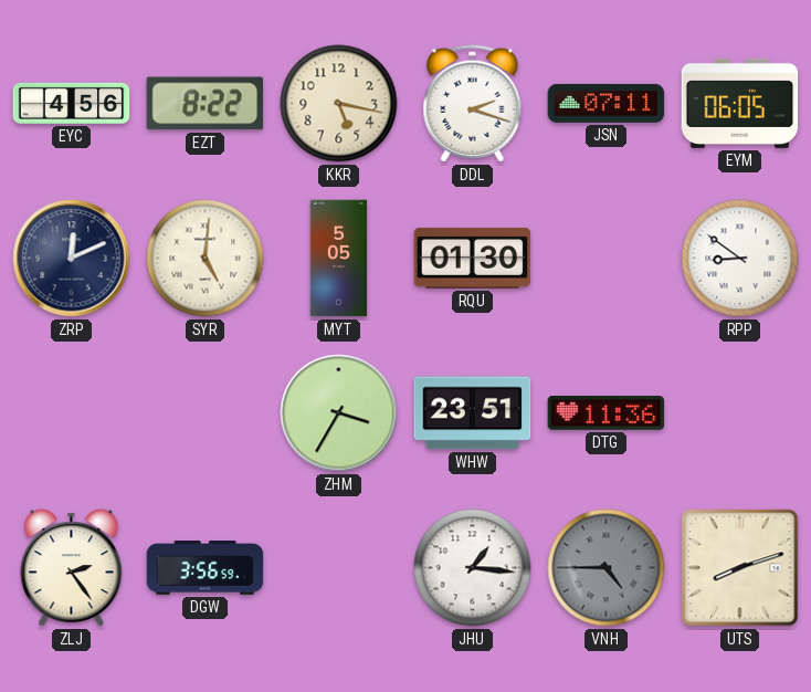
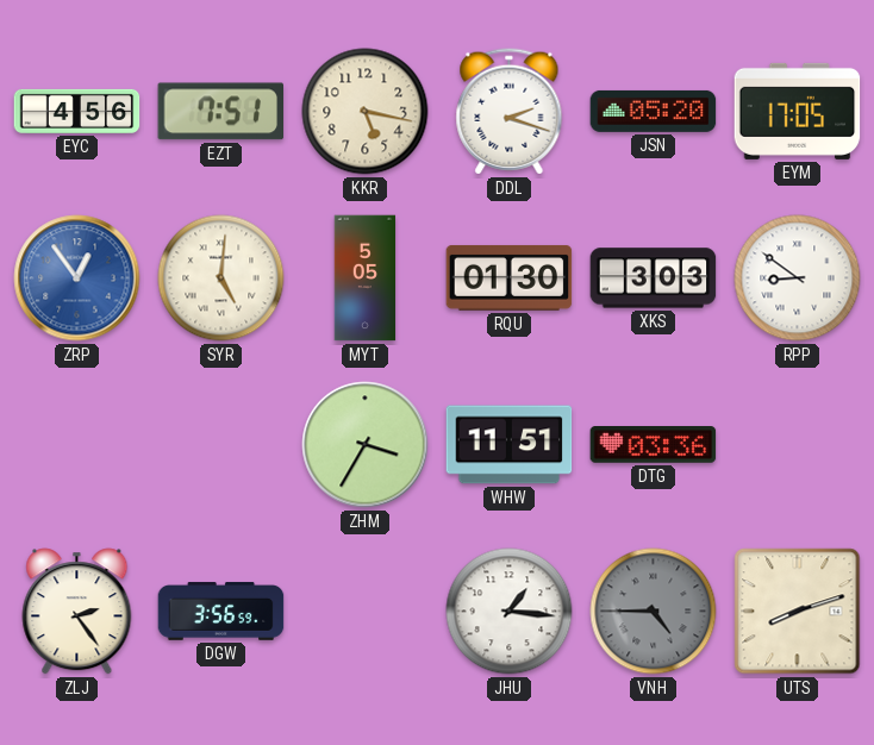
EZT: 8:22 -> 7:51 (220, 112)
JSN: 07:11 -> 05:20 (654, 111)
EYM: 06:05 -> 17:05 (798, 111)
ZRP: 12:11 -> 12:54 (77, 278)
ZRP dial: navy -> blue (77, 278)
XKS: none -> 3:03 (654, 278)
WHW: 23:51 -> 11:51 (510, 445)
DTG: 11:36 -> 03:36 (654, 445)
